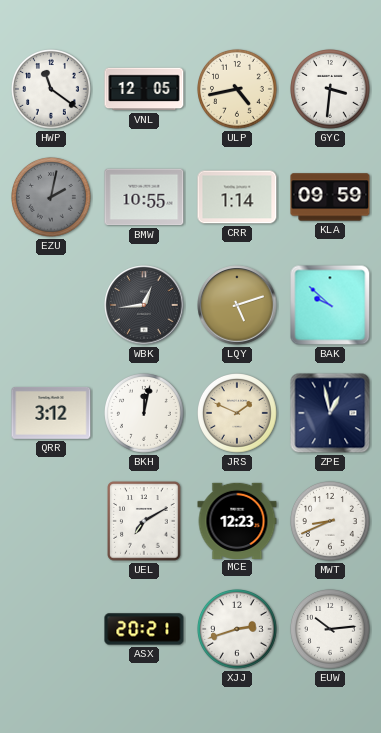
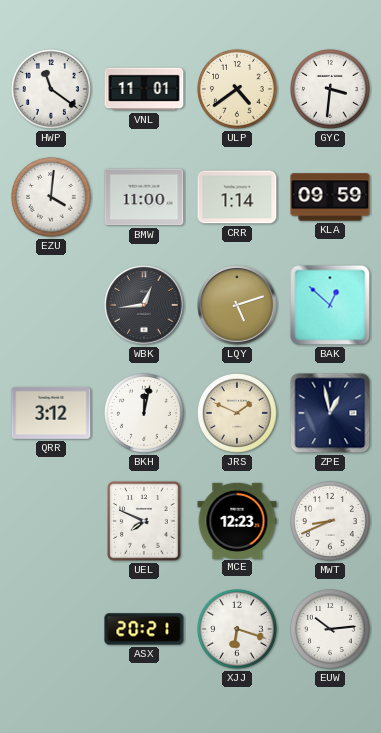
VNL: 12:05 -> 11:01 (144, 89)
ULP: 4:43 -> 4:39 (238, 90)
EZU: 2:02 -> 4:01 (52, 198)
EZU dial: grey -> white (52, 198)
BMW: 10:55 -> 11:00 (144, 197)
BAK: 9:52 -> 12:52 (330, 305)
UEL: 7:10 -> 7:49 (144, 521)
XJJ: 2:42 -> 6:18 (238, 630)
